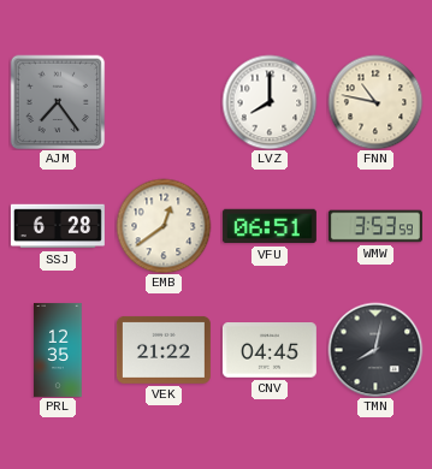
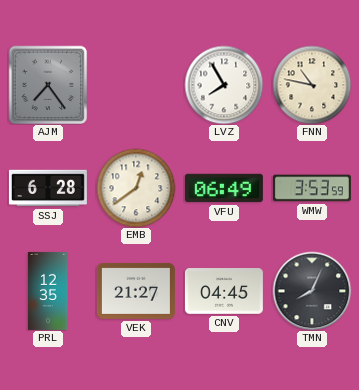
LVZ: 8:00 -> 7:55 (224, 85)
VFU: 06:51 -> 06:49 (224, 188)
VEK: 21:22 -> 21:27 (136, 291)
TMN: 8:02 -> 8:04 (312, 291)
